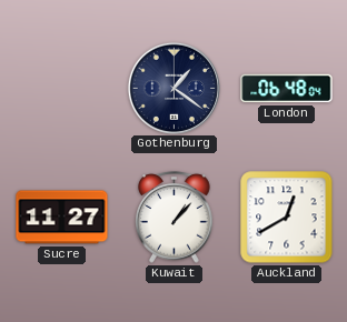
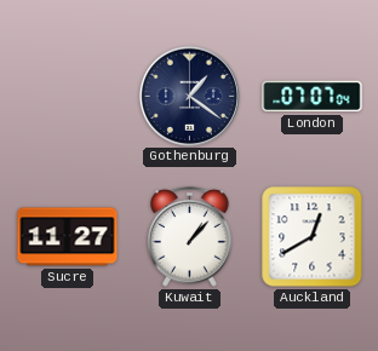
London: 06:48 -> 07:07 (313, 97)
